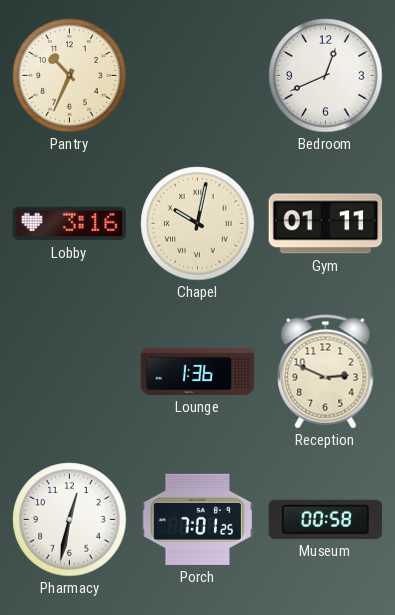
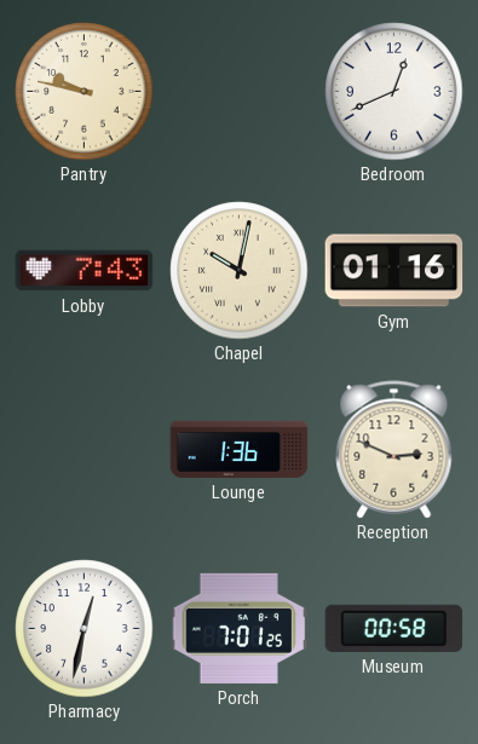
Pantry: 10:34 -> 9:47 (85, 92)
Lobby: 3:16 -> 7:43 (85, 271)
Gym: 01:11 -> 01:16 (395, 271)
